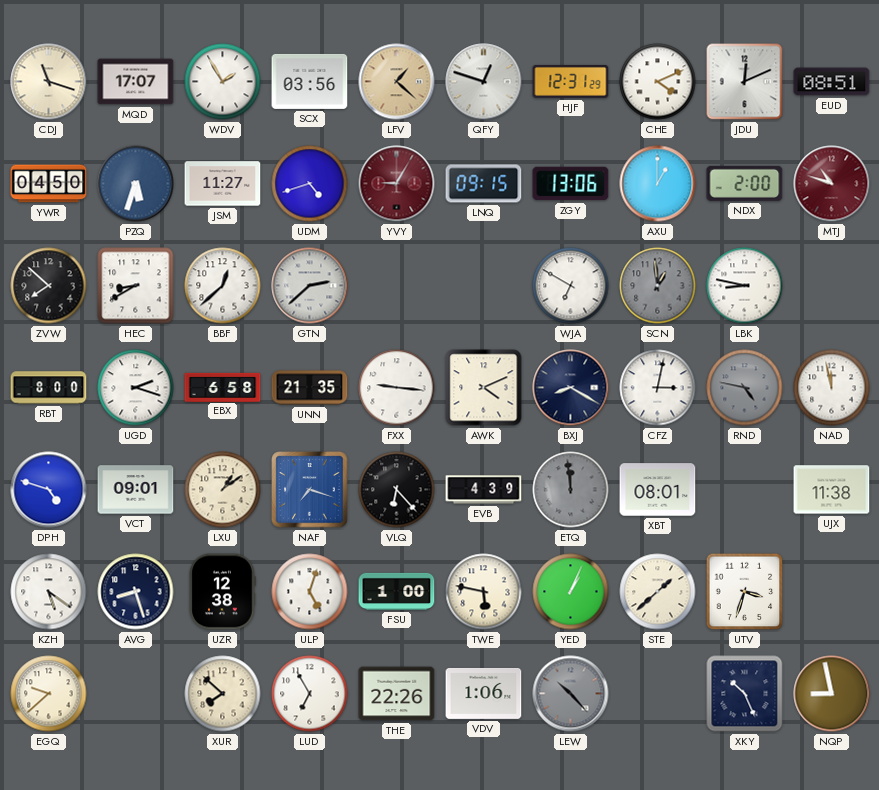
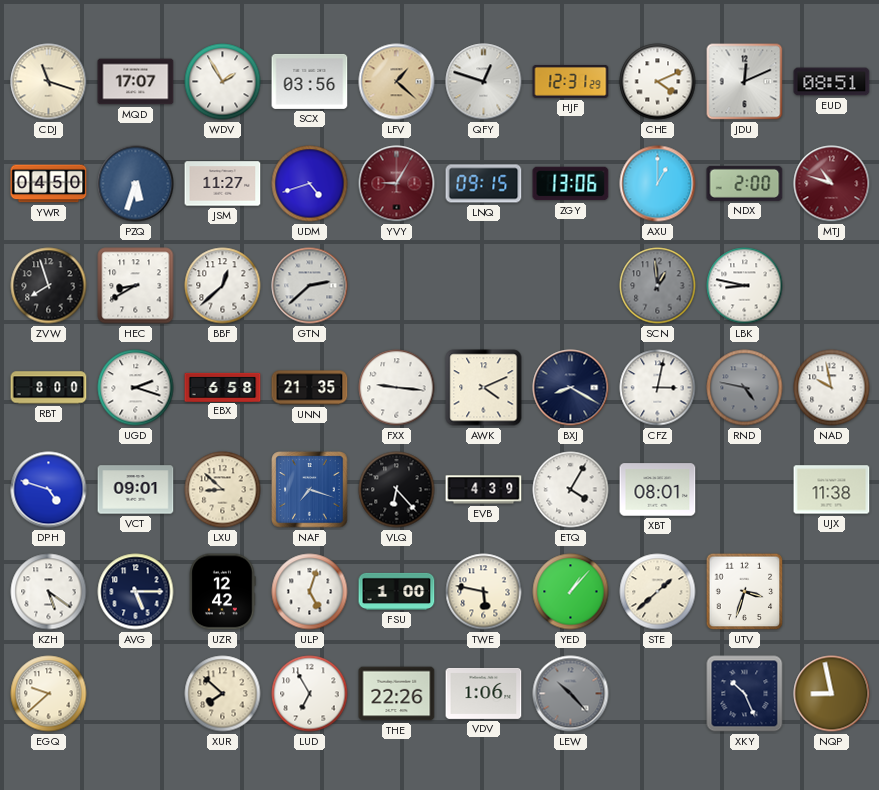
ZVW: 7:52 -> 7:57 (49, 286)
WJA: 6:50 -> none (571, 286)
NAD: 11:58 -> 9:58 (832, 388)
LXU: 1:09 -> 8:52 (223, 490)
ETQ: 11:59 -> 4:05 (571, 490)
ETQ dial: grey -> white (571, 490)
AVG: 8:27 -> 5:15 (136, 592)
UZR: 12:38 -> 12:42 (222, 592)
YED: 1:04 -> 1:07 (571, 592)
